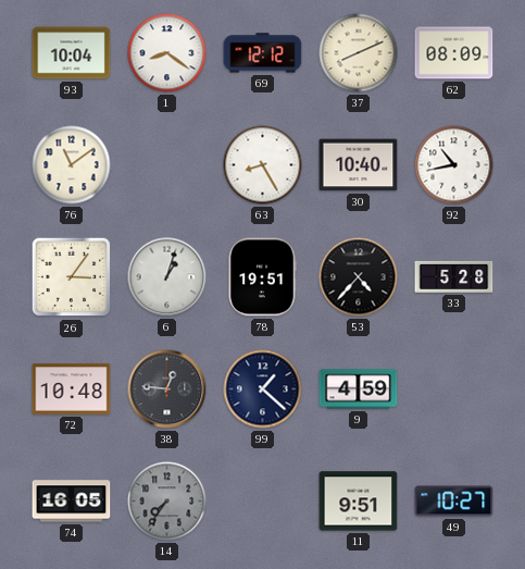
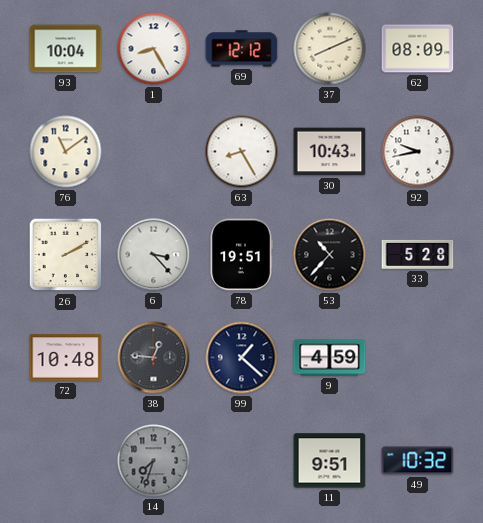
1: 8:21 -> 8:25 (154, 49)
30: 10:40 -> 10:43 (330, 152)
92: 10:43 -> 9:43 (418, 152)
26: 3:06 -> 2:10 (66, 255)
6: 1:03 -> 3:23 (154, 255)
53: 4:37 -> 10:37 (330, 255)
74: 16:05 -> none (72, 502)
14: 7:36 -> 7:33 (154, 461)
49: 10:27 -> 10:32 (418, 461)
